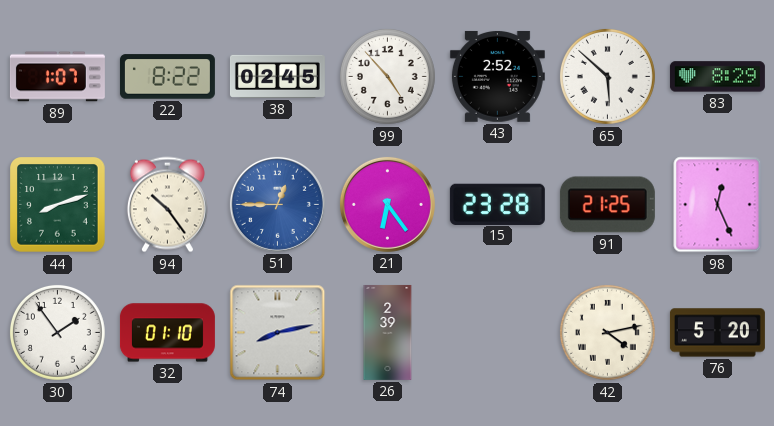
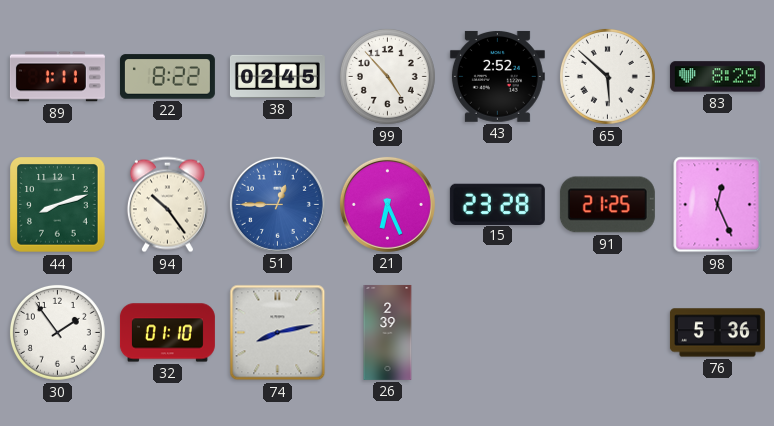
89: 1:07 -> 1:11 (57, 77)
21: 6:24 -> 6:26 (387, 204)
42: 4:13 -> none (607, 332)
76: 5:20 -> 5:36 (717, 333)
